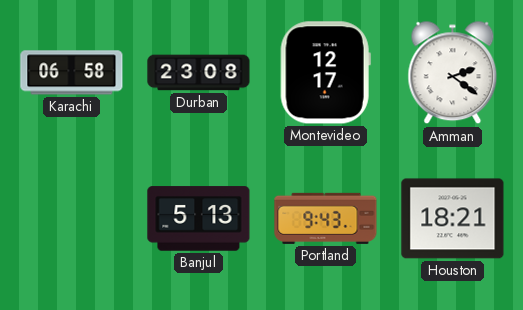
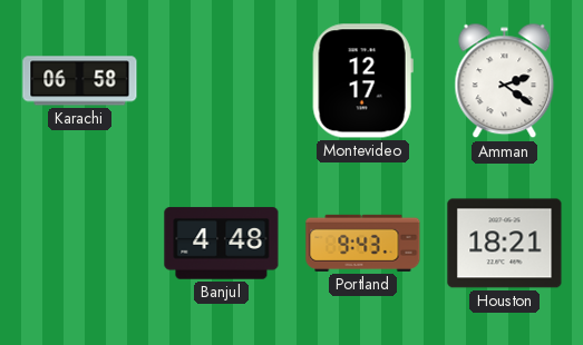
Durban: 23:08 -> none (199, 73)
Banjul: 5:13 -> 4:48 (222, 244)
